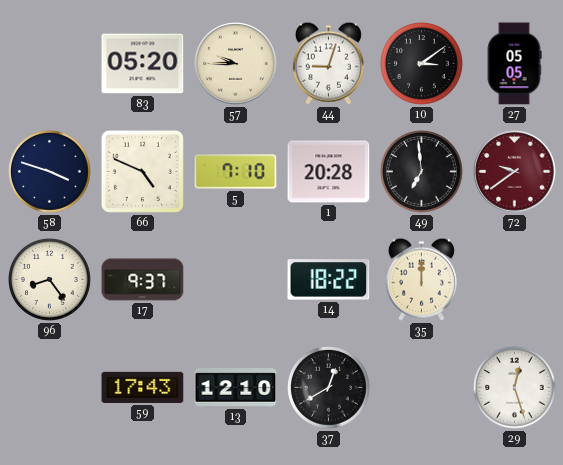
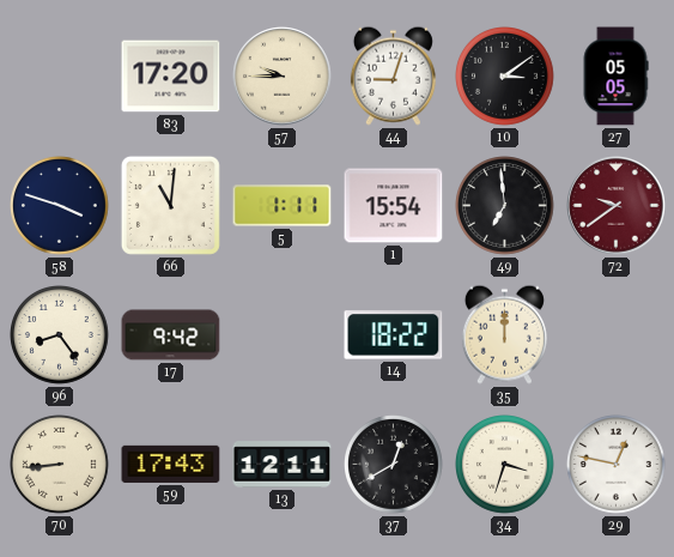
83: 05:20 -> 17:20 (171, 77)
66: 4:49 -> 11:01 (170, 205)
5: 7:10 -> 1:11 (283, 206)
1: 20:28 -> 15:54 (394, 206)
17: 9:37 -> 9:42 (171, 335)
70: none -> 8:44 (60, 465)
13: 12:10 -> 12:11 (283, 465)
34: none -> 3:33 (505, 465)
29: 12:27 -> 12:47 (617, 465)
